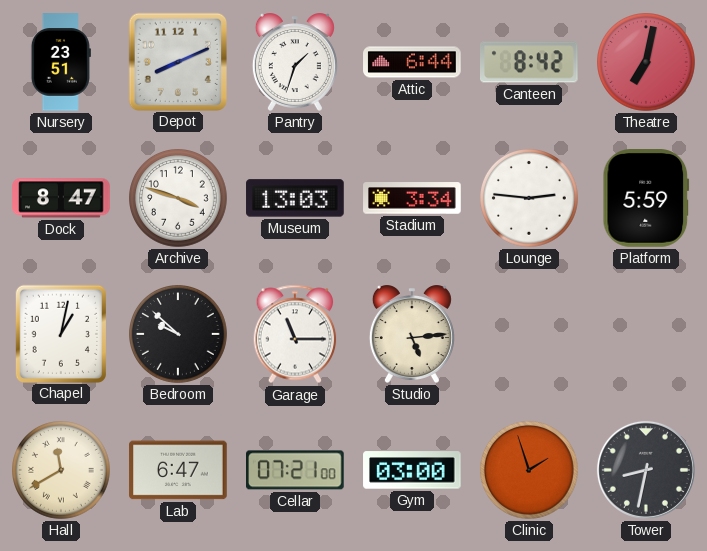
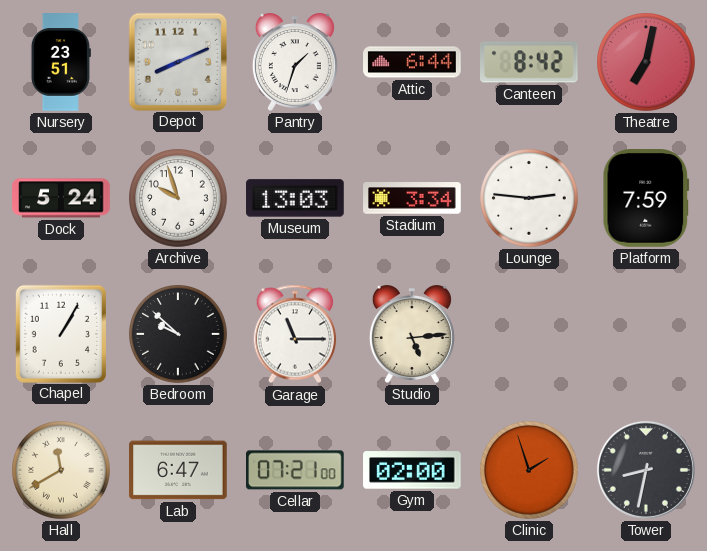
Dock: 8:47 -> 5:24 (61, 198)
Archive: 3:48 -> 9:57 (179, 199)
Platform: 5:59 -> 7:59 (646, 198)
Chapel: 1:02 -> 1:05 (61, 333)
Gym: 03:00 -> 02:00 (412, 470)
